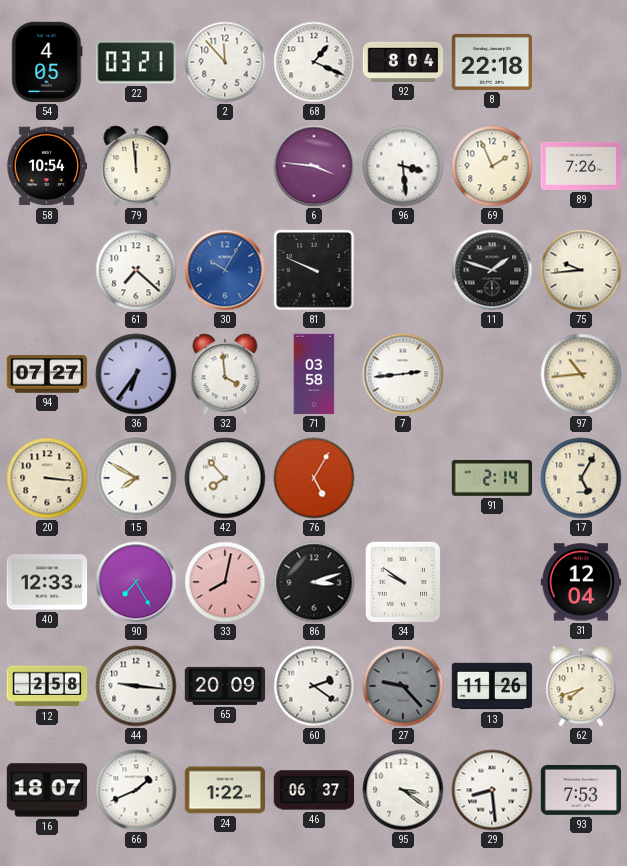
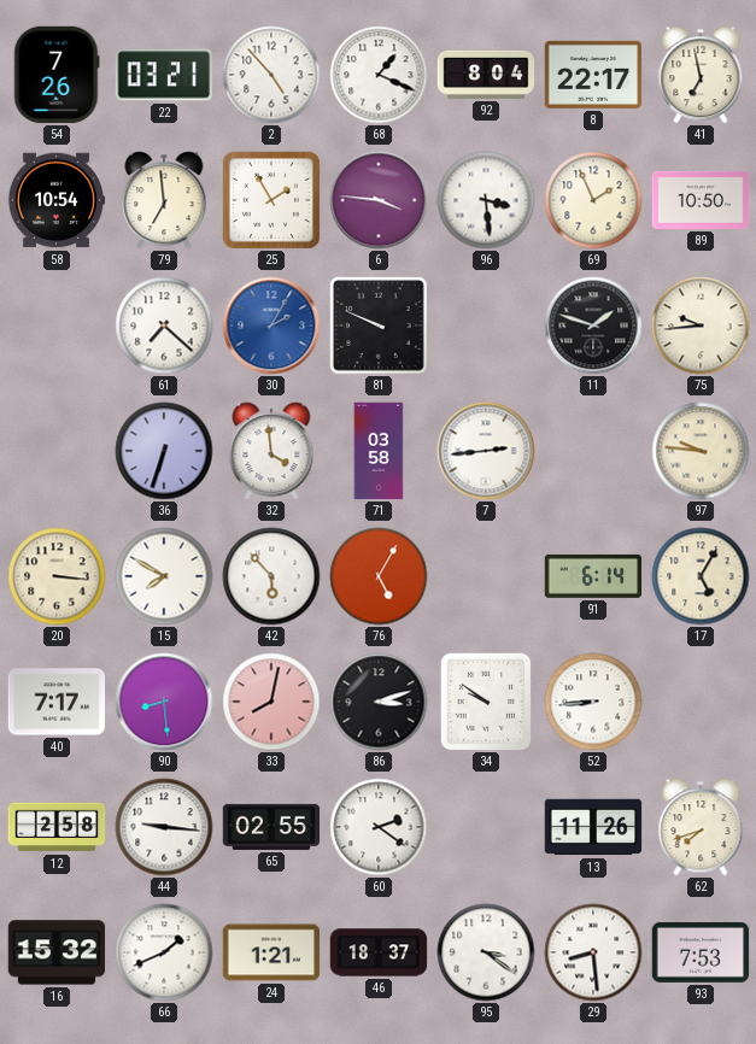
54: 4:05 -> 7:26 (57, 75)
2: 11:53 -> 4:53 (271, 75)
8: 22:18 -> 22:17 (593, 75)
41: none -> 6:58 (701, 75)
79: 11:59 -> 6:59 (164, 200)
25: none -> 1:55 (271, 200)
89: 7:26 -> 10:50 (701, 200)
30: 10:05 -> 2:05 (271, 325)
94: 07:27 -> none (47, 374)
36: 6:36 -> 6:33 (164, 451)
97: 10:44 -> 9:46 (701, 451)
42: 7:53 -> 5:53 (271, 576)
91: 2:14 -> 6:14 (593, 576)
40: 12:33 -> 7:17 (57, 702)
90: 7:25 -> 8:29 (164, 702)
52: none -> 8:44 (593, 702)
31: 12:04 -> none (581, 582)
65: 20:09 -> 02:55 (271, 827)
27: 9:23 -> none (403, 686)
16: 18:07 -> 15:32 (57, 952)
24: 1:22 -> 1:21 (271, 952)
46: 06:37 -> 18:37 (379, 952)
